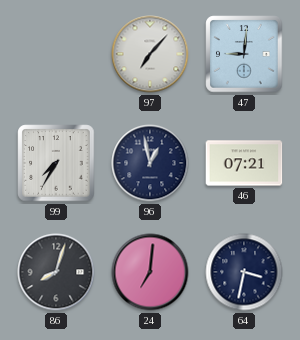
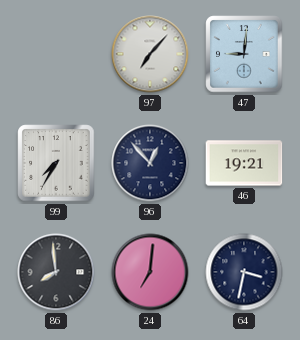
96: 12:58 -> 12:53 (150, 163)
46: 07:21 -> 19:21 (244, 163)
86: 8:03 -> 7:59 (56, 272)
